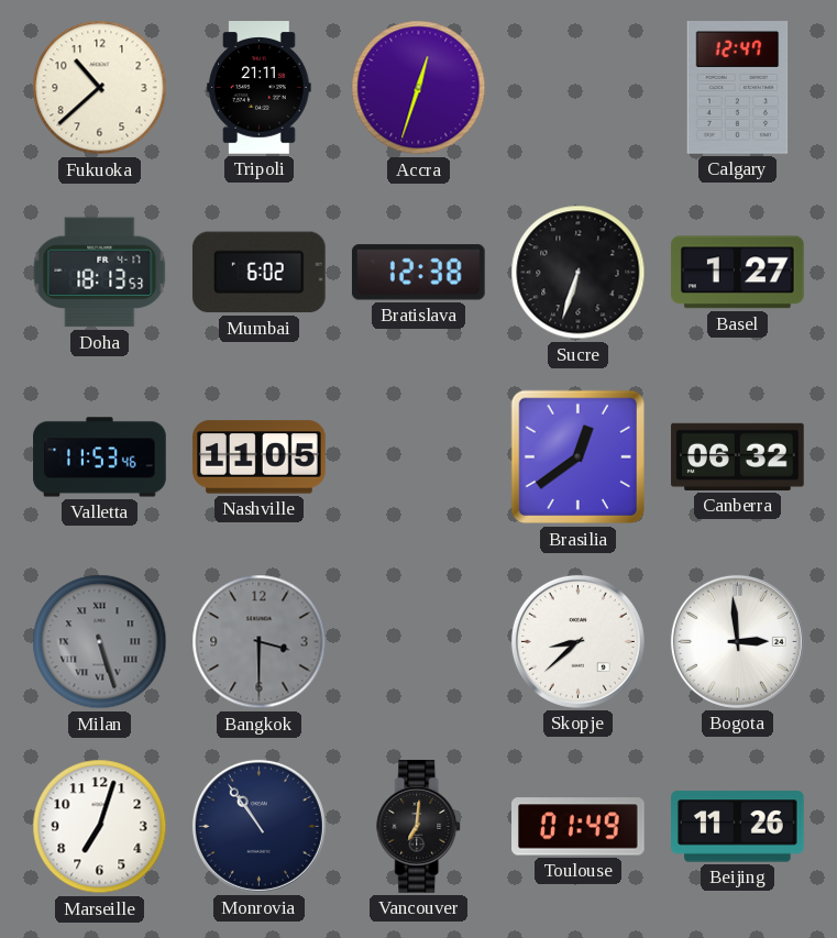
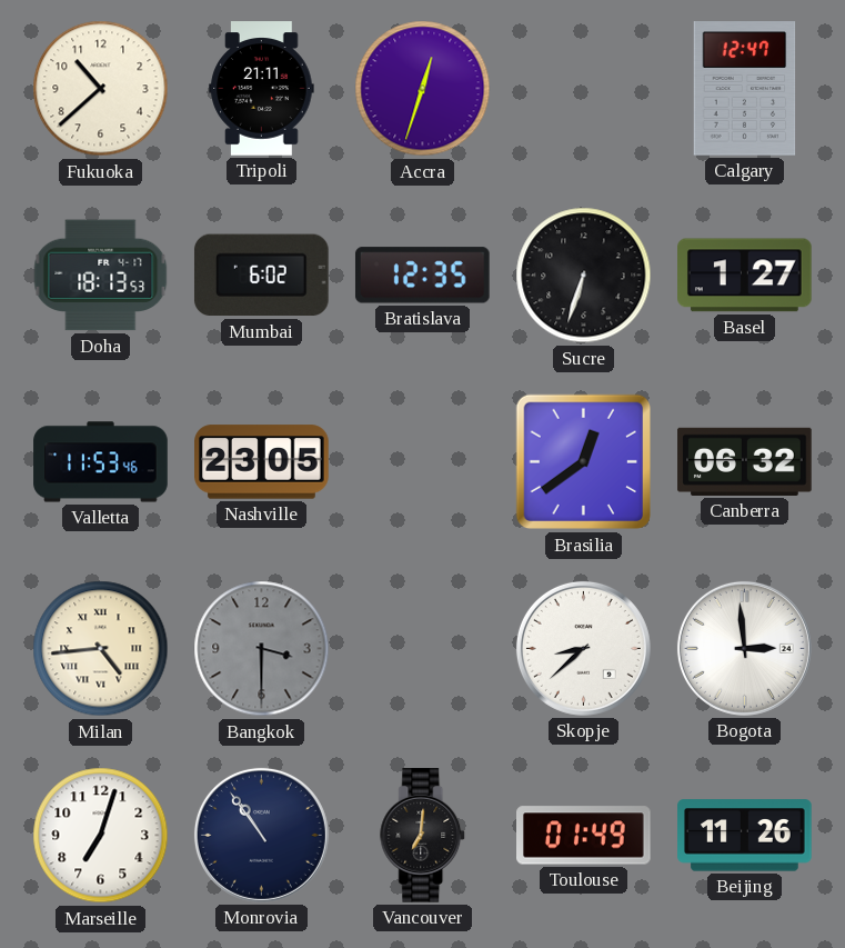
Bratislava: 12:38 -> 12:35 (422, 276)
Nashville: 11:05 -> 23:05 (262, 462)
Milan: 5:27 -> 4:44 (101, 649)
Milan dial: grey -> cream (101, 649)
